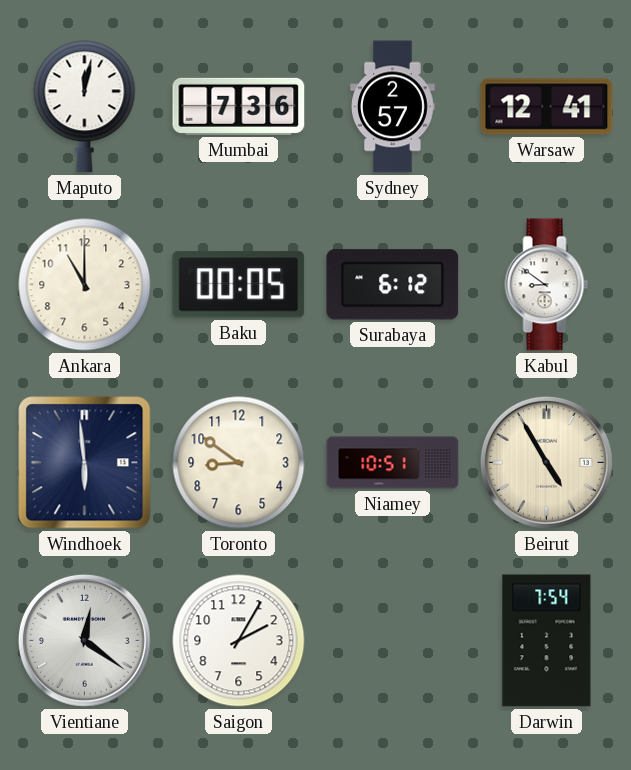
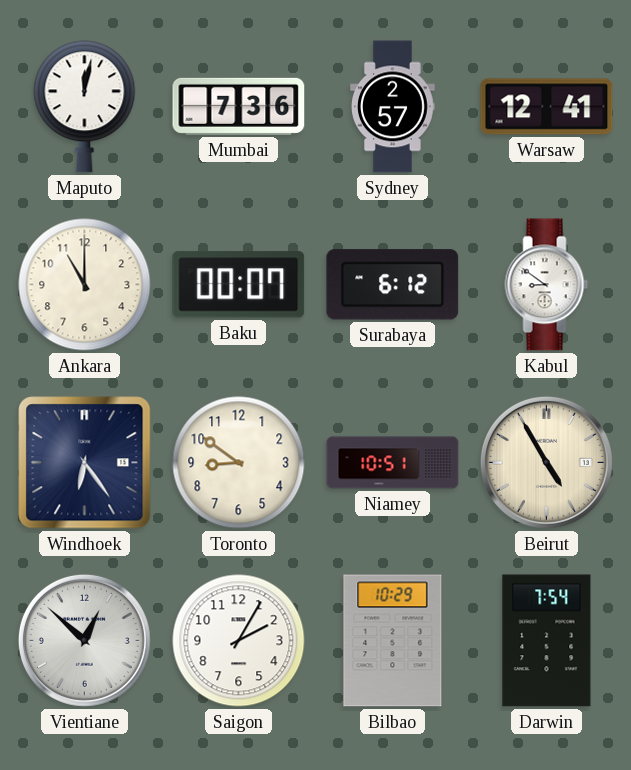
Baku: 00:05 -> 00:07 (239, 285)
Windhoek: 5:59 -> 6:24 (85, 463)
Vientiane: 12:21 -> 12:52 (84, 640)
Bilbao: none -> 10:29 (393, 641)
